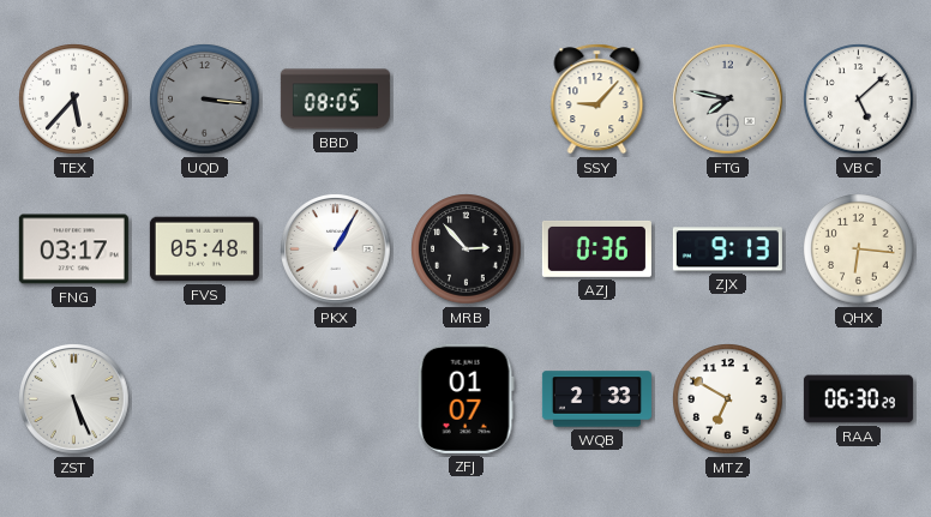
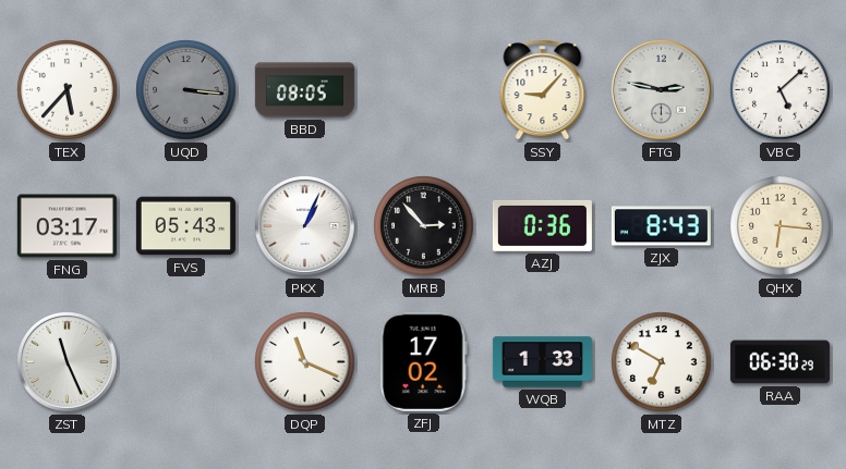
FTG: 7:47 -> 2:47 (662, 90)
FVS: 05:48 -> 05:43 (185, 226)
PKX: 1:05 -> 1:04 (305, 226)
ZJX: 9:13 -> 8:43 (661, 226)
ZST: 5:26 -> 11:26 (68, 362)
DQP: none -> 11:19 (305, 362)
ZFJ: 01:07 -> 17:02 (423, 361)
WQB: 2:33 -> 1:33 (542, 362)
